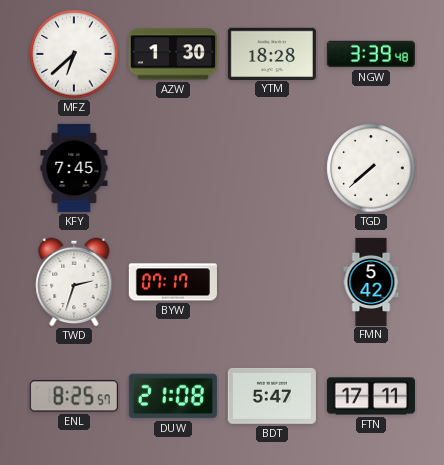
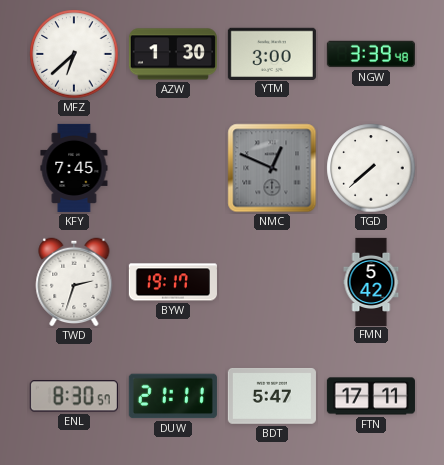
YTM: 18:28 -> 3:00 (272, 53)
NMC: none -> 12:49 (272, 168)
BYW: 07:17 -> 19:17 (173, 282)
ENL: 8:25 -> 8:30 (74, 396)
DUW: 21:08 -> 21:11 (173, 396)
